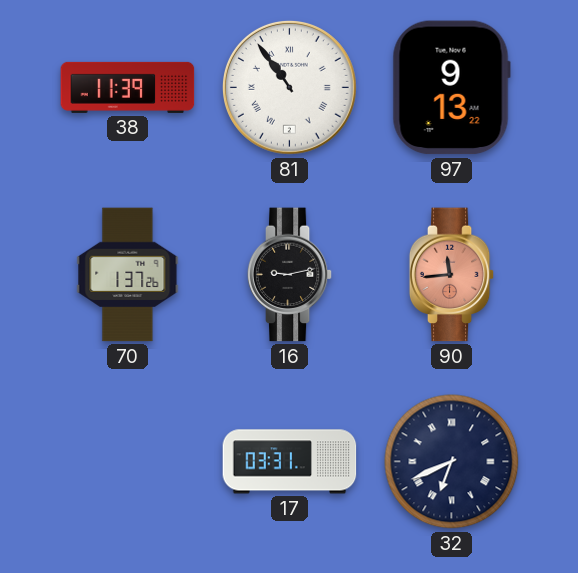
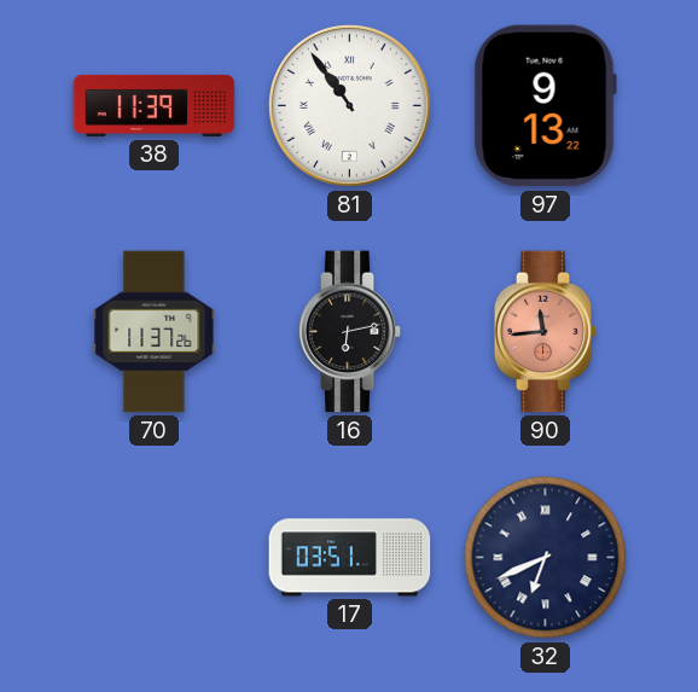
70: 1:37 -> 11:37 (155, 332)
16: 9:13 -> 6:13 (350, 332)
17: 03:31 -> 03:51 (350, 558)
